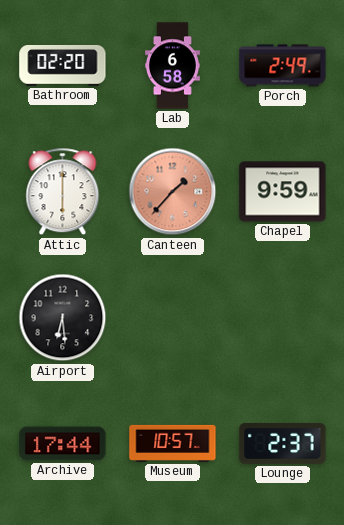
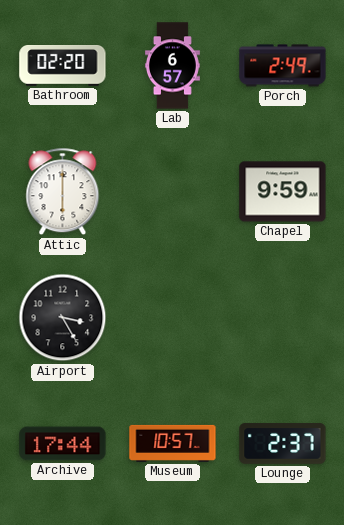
Lab: 6:58 -> 6:57 (172, 66)
Canteen: 1:37 -> none (173, 192)
Airport: 6:29 -> 3:25 (63, 318)
